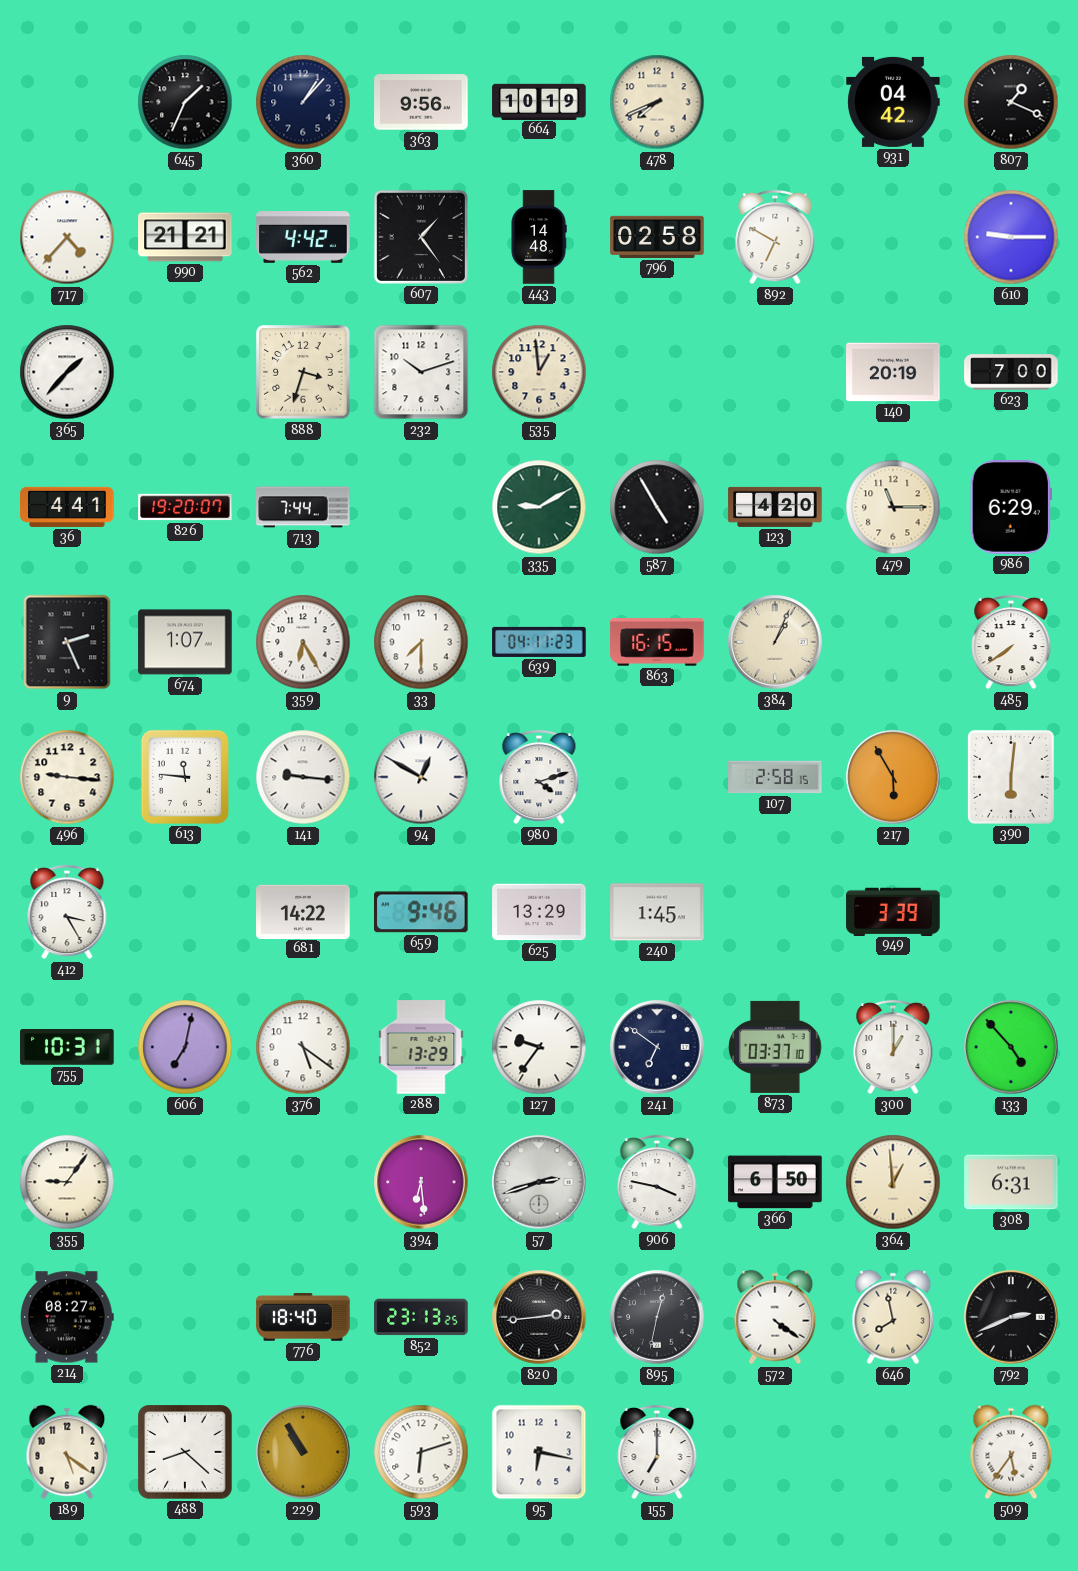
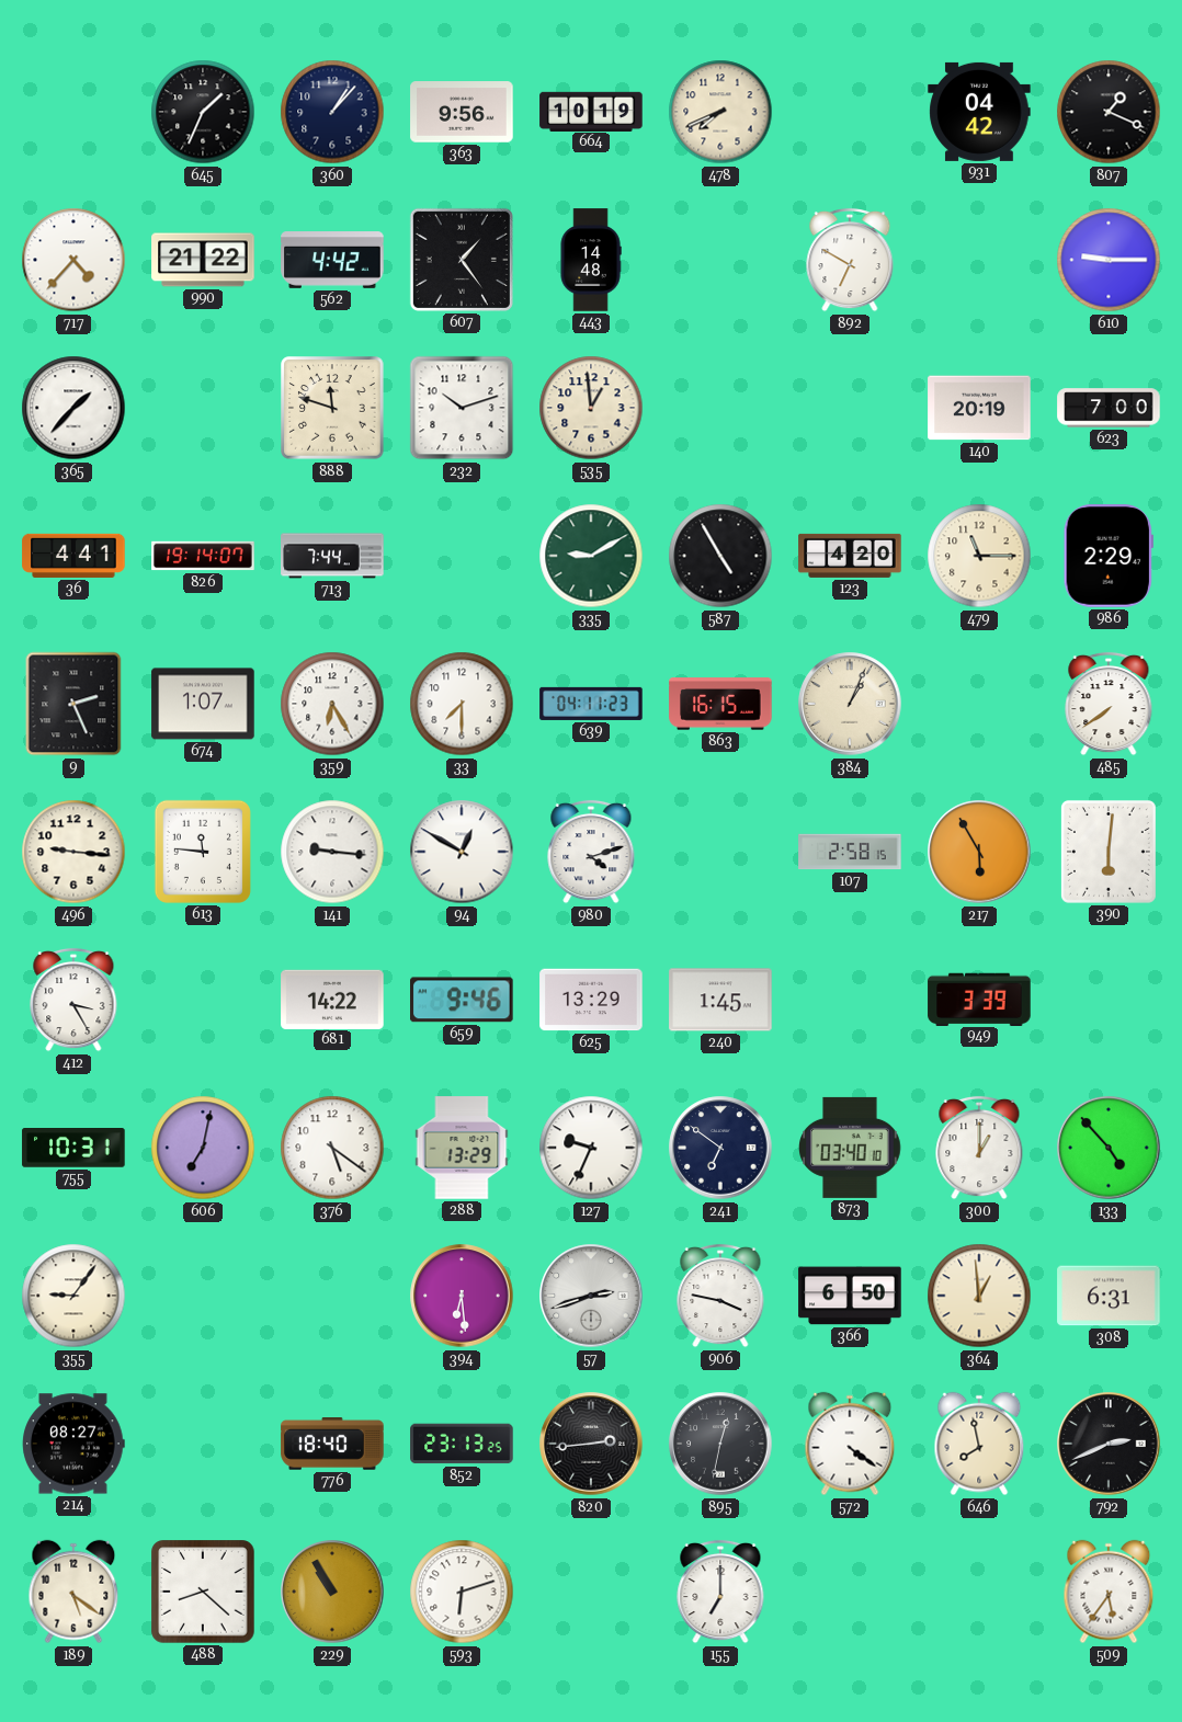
990: 21:21 -> 21:22 (203, 260)
796: 02:58 -> none (657, 237)
888: 3:33 -> 11:48 (332, 408)
826: 19:20 -> 19:14 (203, 556)
986: 6:29 -> 2:29 (1109, 556)
127: 9:36 -> 9:34 (591, 1148)
873: 03:37 -> 03:40 (850, 1148)
95: 6:17 -> none (539, 1452)
